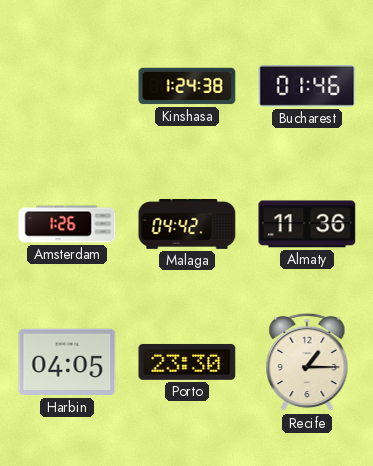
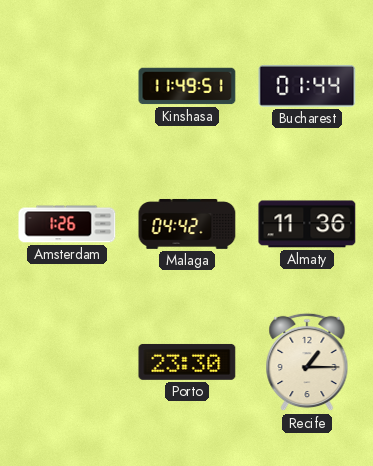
Kinshasa: 1:24 -> 11:49 (187, 86)
Bucharest: 01:46 -> 01:44 (307, 86)
Harbin: 04:05 -> none (67, 362)
